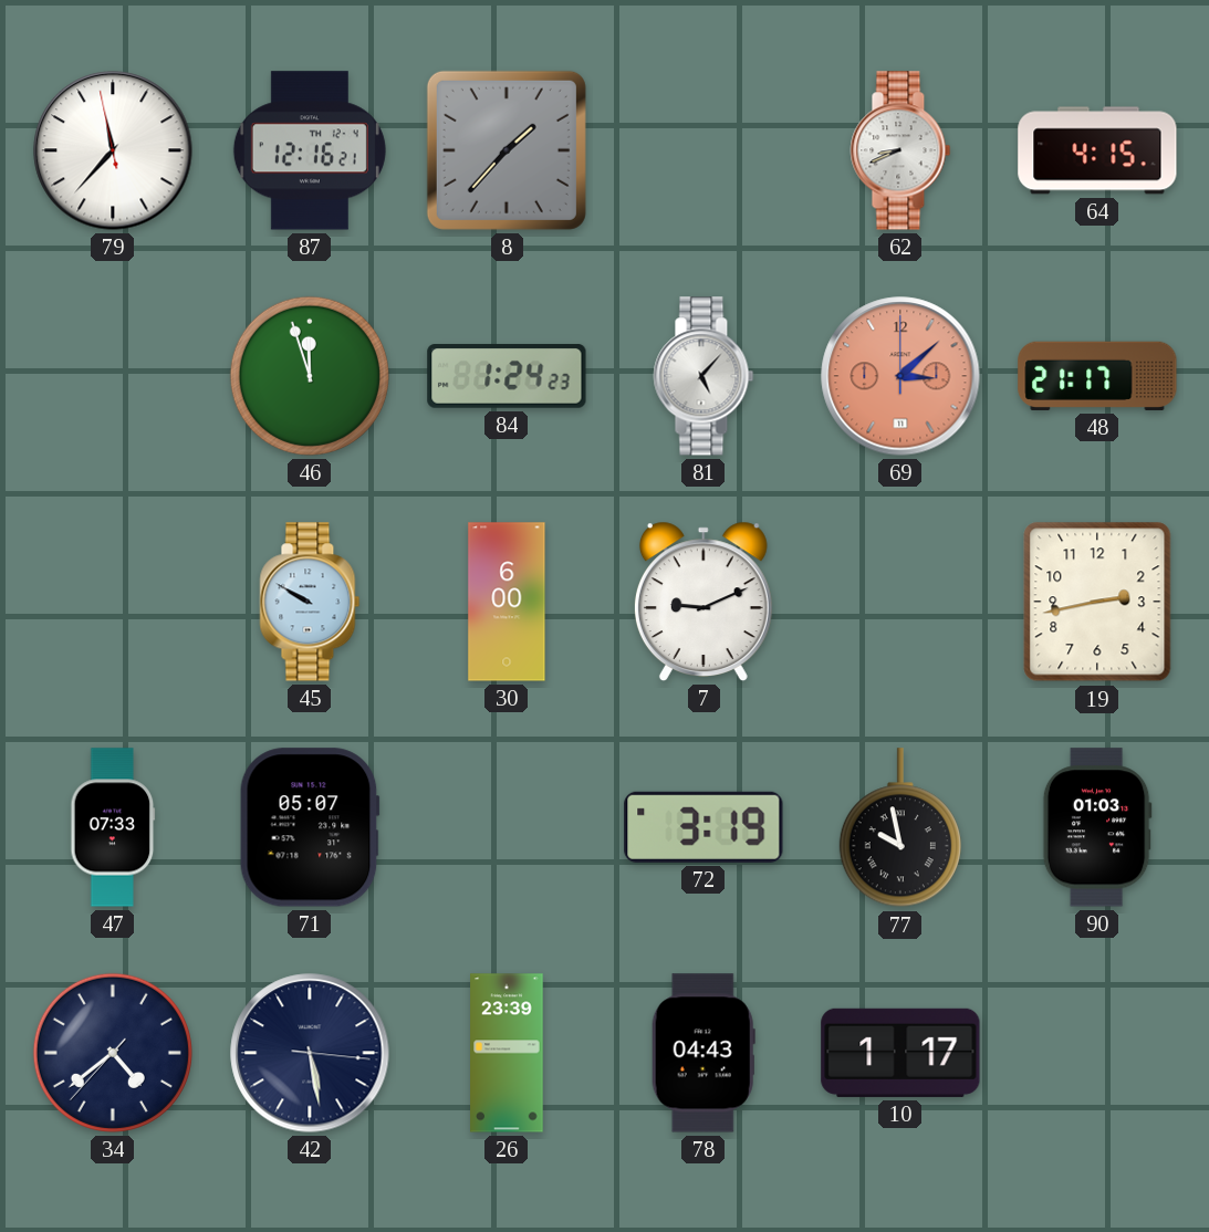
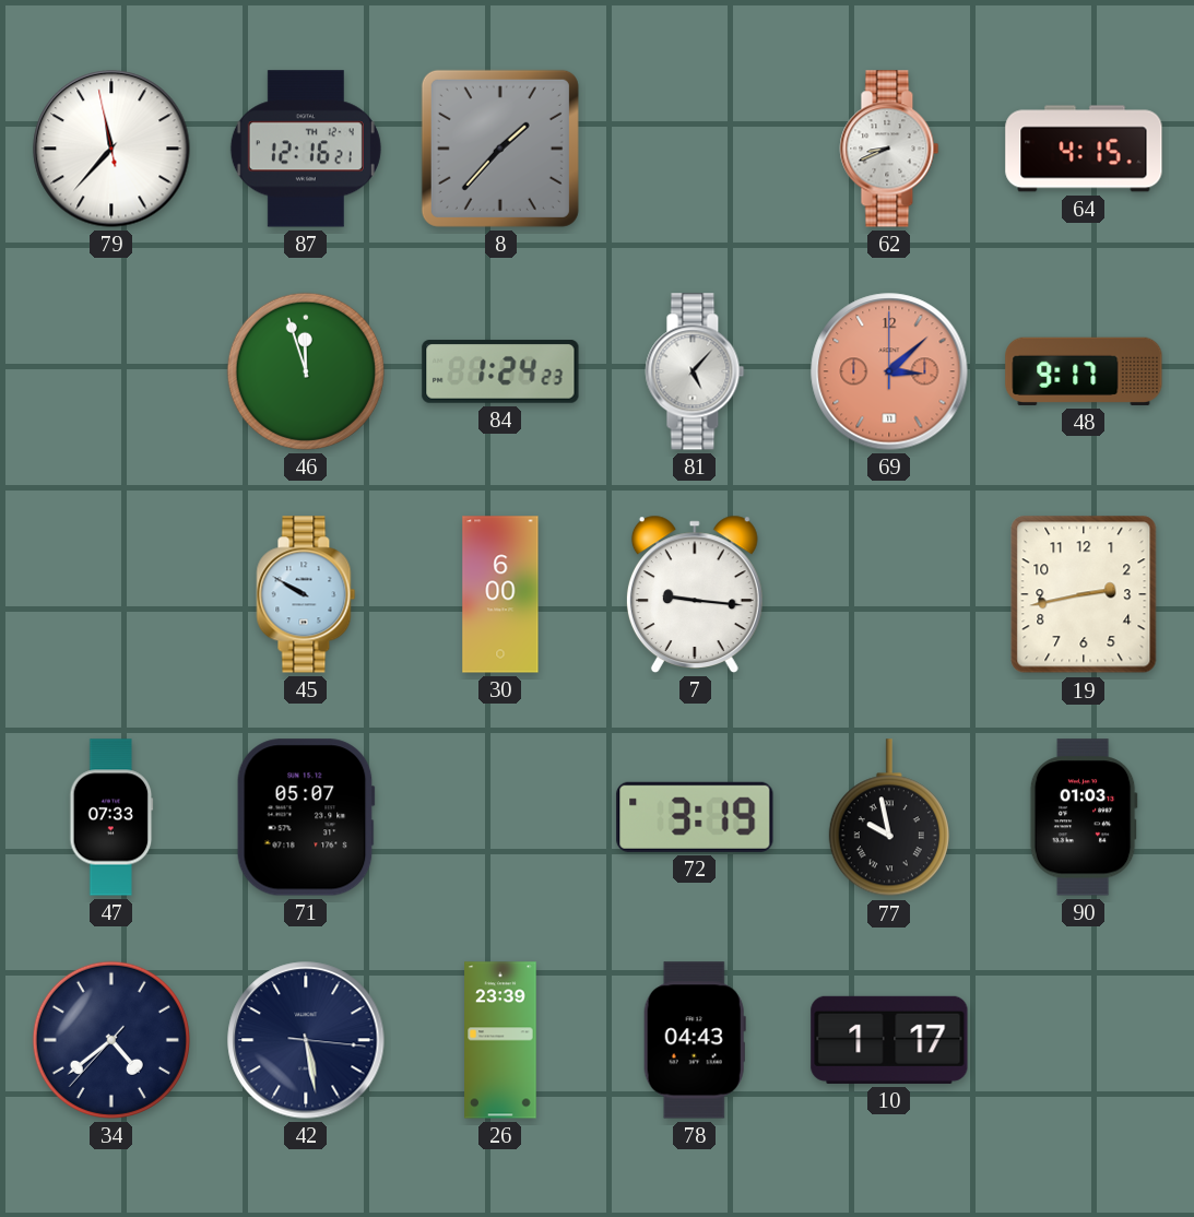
48: 21:17 -> 9:17 (1084, 371)
7: 9:11 -> 9:16 (695, 594)
